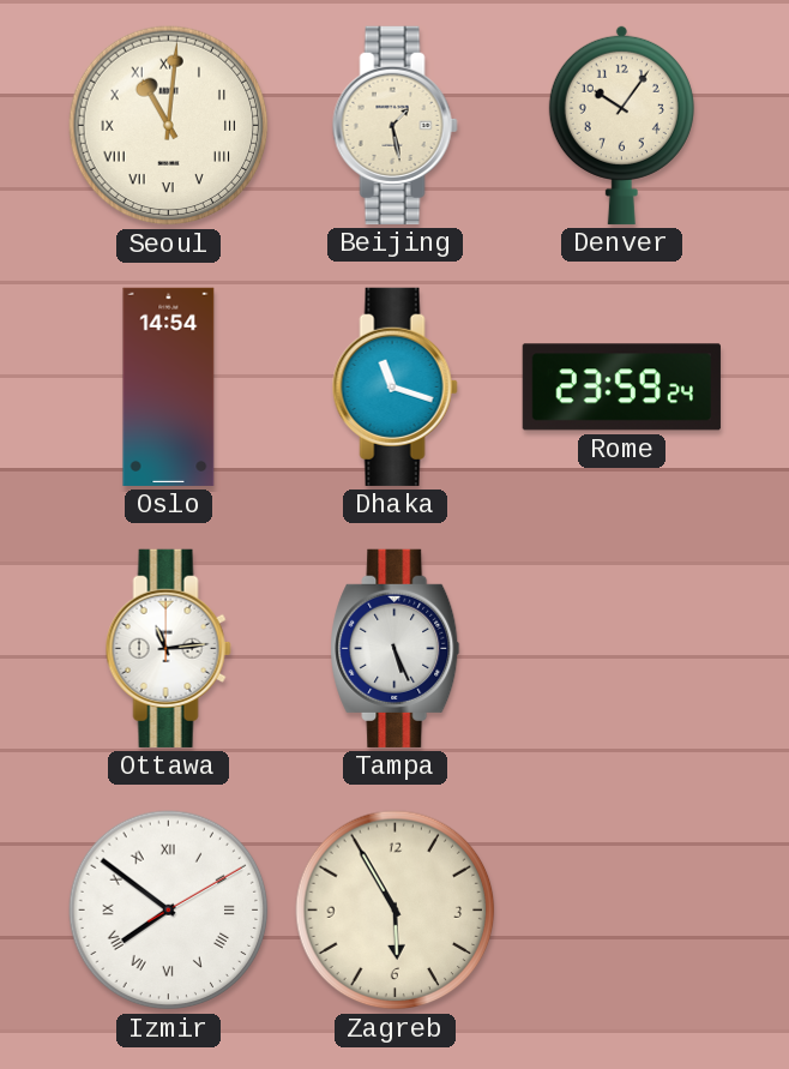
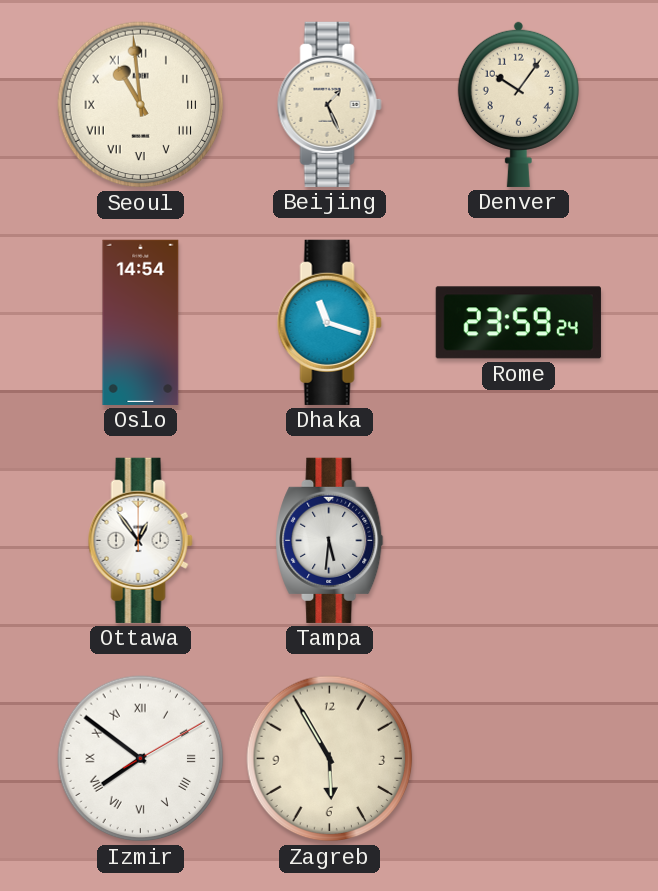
Seoul: 11:01 -> 10:59 (141, 105)
Beijing: 1:28 -> 1:26 (329, 104)
Ottawa: 11:14 -> 12:54 (140, 540)
Tampa: 5:26 -> 5:31 (330, 540)
